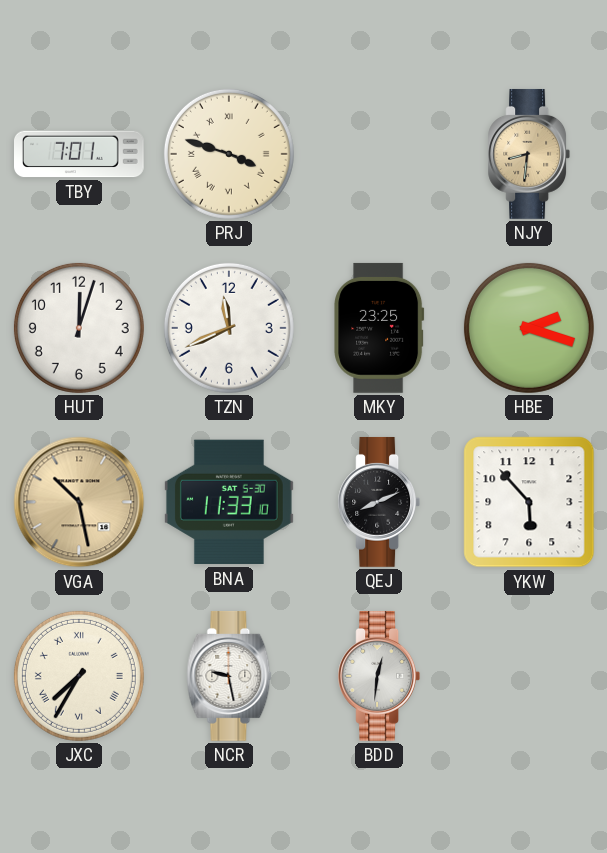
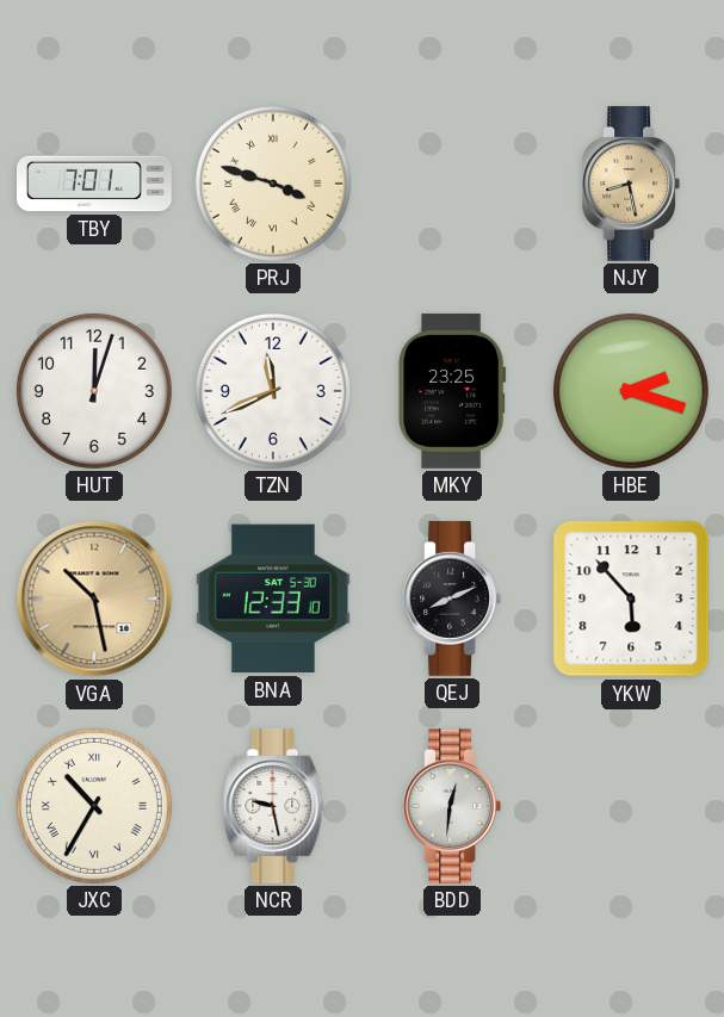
NJY: 8:31 -> 8:28 (631, 184)
BNA: 11:33 -> 12:33 (273, 599)
JXC: 7:35 -> 10:35 (94, 806)
